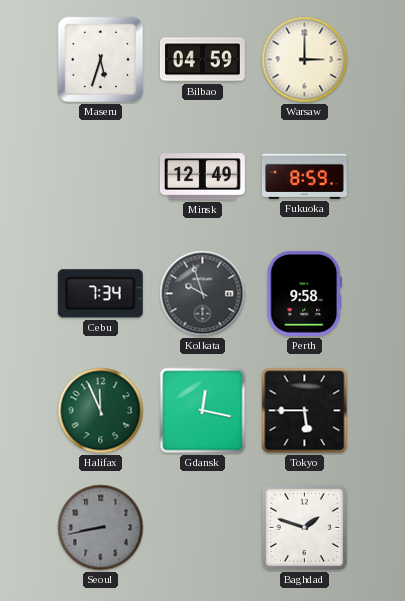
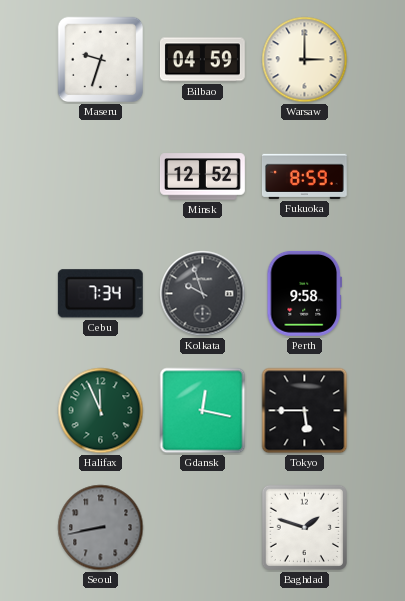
Maseru: 5:33 -> 9:33 (101, 60)
Minsk: 12:49 -> 12:52 (202, 177)
